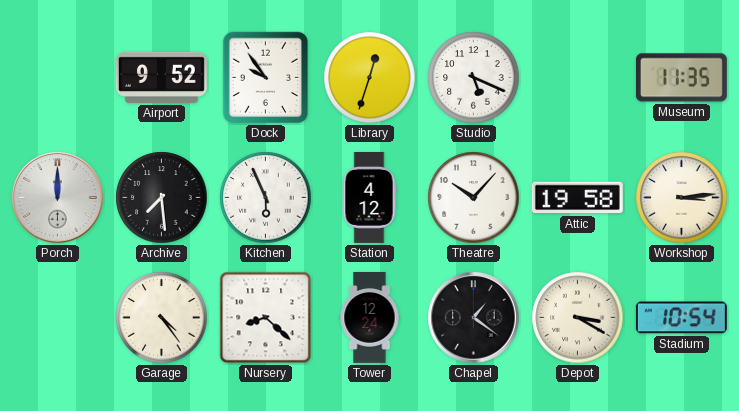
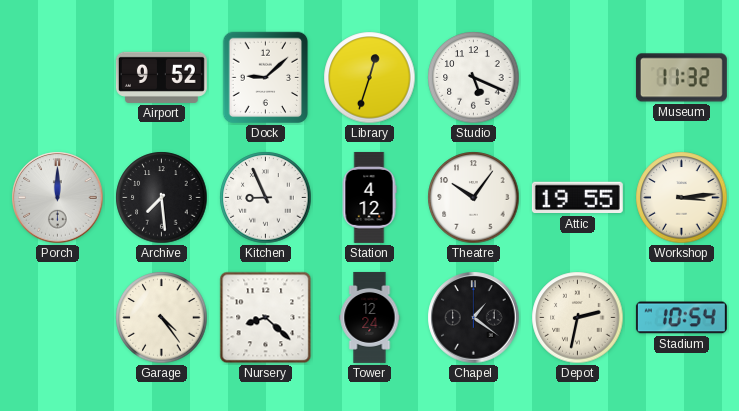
Dock: 9:54 -> 9:08 (266, 78)
Museum: 11:35 -> 11:32 (681, 78)
Kitchen: 5:56 -> 8:56 (266, 198)
Theatre: 10:07 -> 10:06 (474, 198)
Attic: 19:58 -> 19:55 (577, 198)
Depot: 3:20 -> 2:32 (578, 318)
